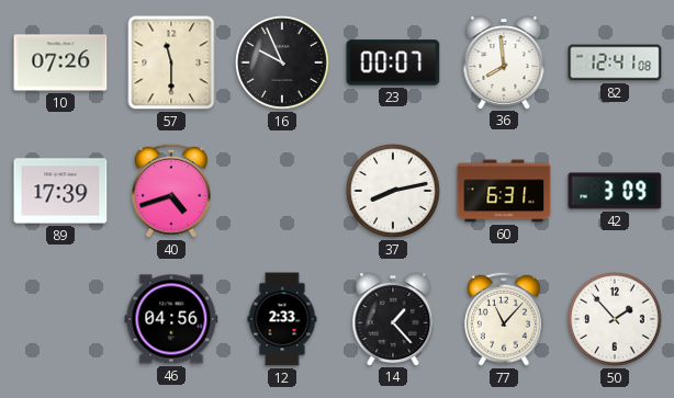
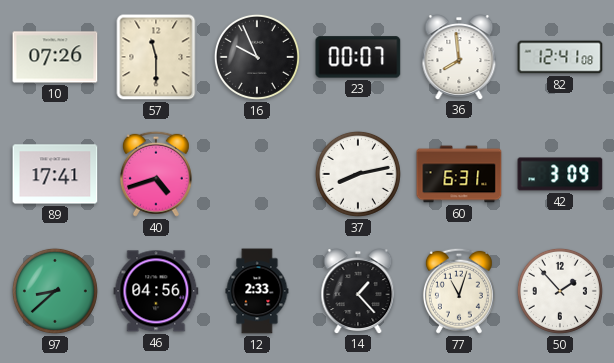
89: 17:39 -> 17:41 (55, 174)
97: none -> 8:38 (55, 291)
77: 11:07 -> 11:03 (459, 291)
